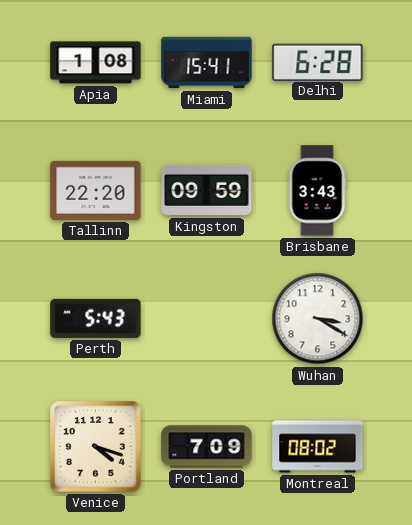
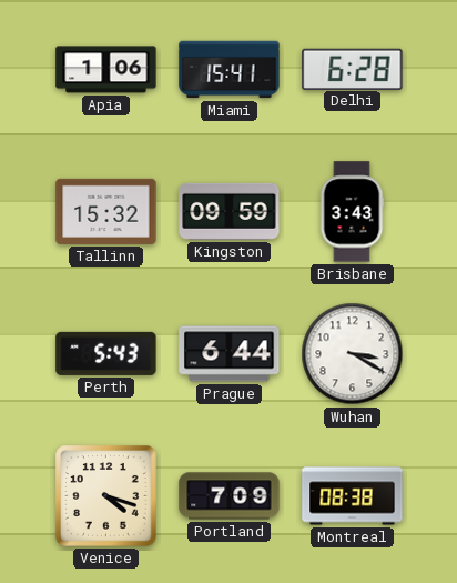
Apia: 1:08 -> 1:06 (106, 70)
Tallinn: 22:20 -> 15:32 (106, 211)
Prague: none -> 6:44 (230, 354)
Montreal: 08:02 -> 08:38 (353, 496)
